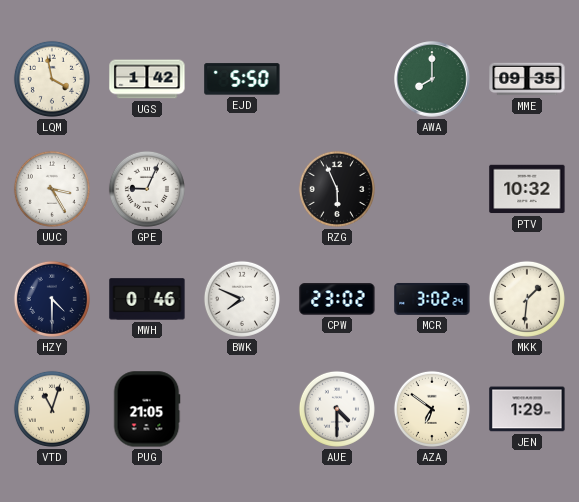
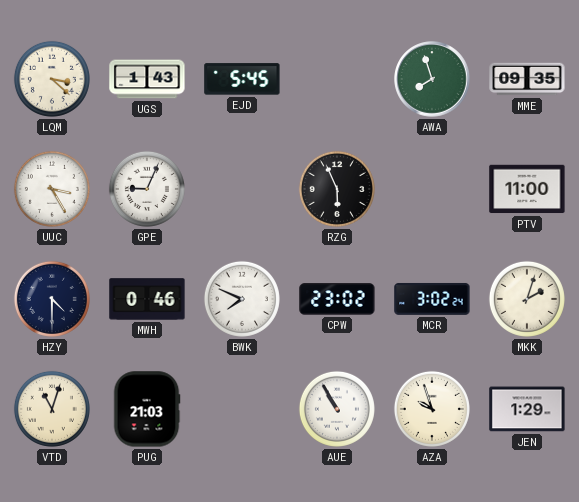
LQM: 3:58 -> 3:22 (52, 79)
UGS: 1:42 -> 1:43 (147, 79)
EJD: 5:50 -> 5:45 (242, 79)
AWA: 8:00 -> 7:57 (432, 79)
PTV: 10:32 -> 11:00 (527, 189)
MKK: 1:31 -> 2:03 (527, 299)
PUG: 21:05 -> 21:03 (147, 409)
AUE: 4:30 -> 10:55 (337, 409)
AZA: 6:51 -> 9:57 (432, 409)
